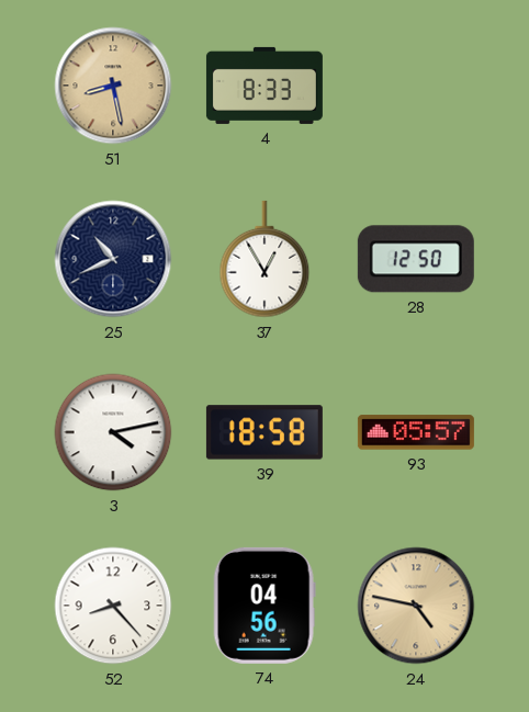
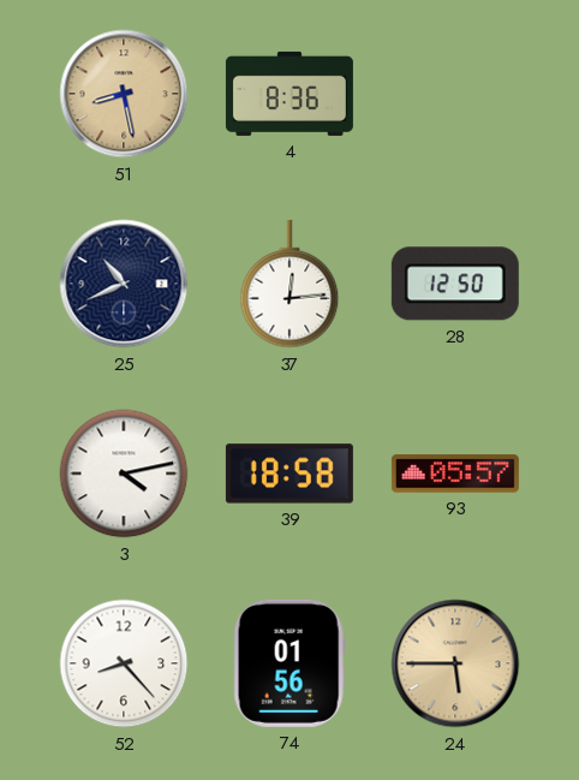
4: 8:33 -> 8:36 (289, 94)
37: 12:55 -> 12:14 (289, 284)
74: 04:56 -> 01:56 (289, 663)
24: 4:47 -> 5:45 (455, 663)
